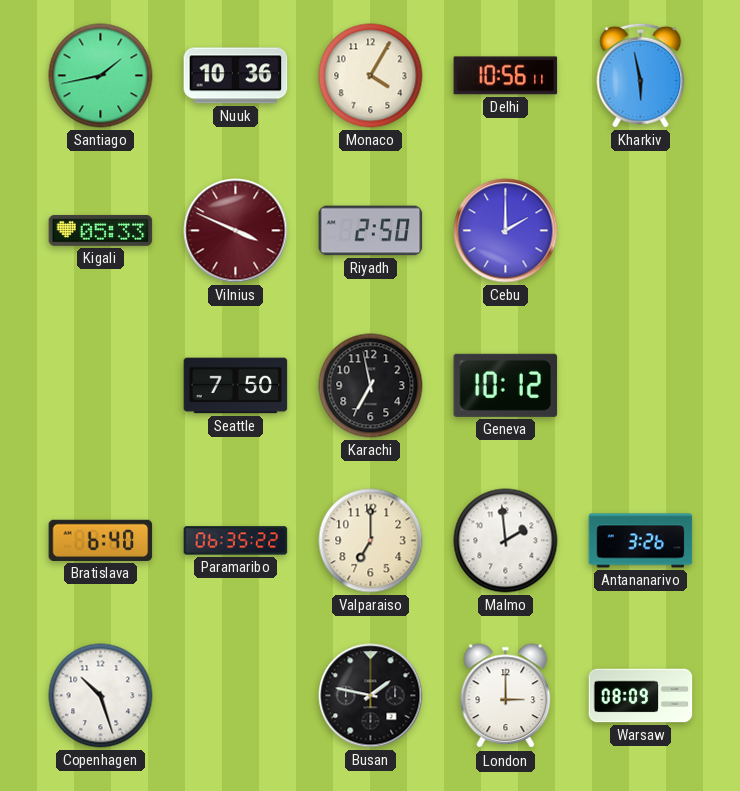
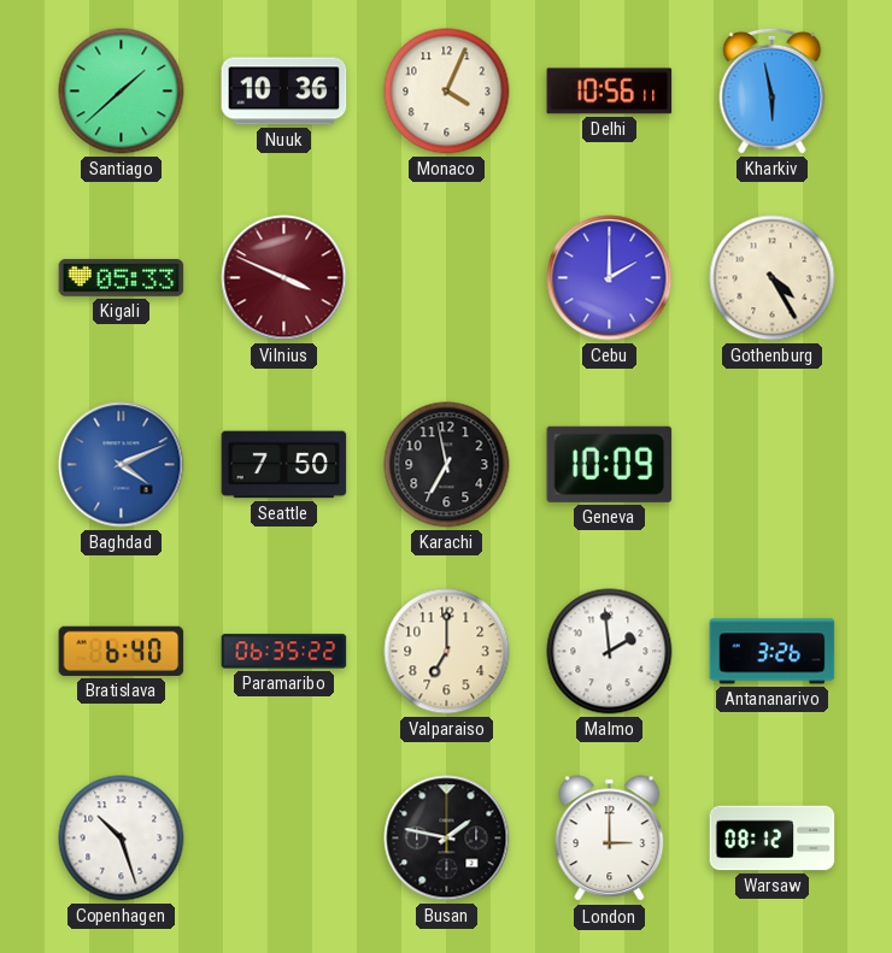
Santiago: 1:43 -> 1:38 (122, 92)
Monaco: 4:05 -> 4:04 (447, 92)
Riyadh: 2:50 -> none (371, 231)
Gothenburg: none -> 4:25 (773, 278)
Baghdad: none -> 4:11 (122, 465)
Geneva: 10:12 -> 10:09 (610, 464)
Warsaw: 08:09 -> 08:12 (773, 839)
